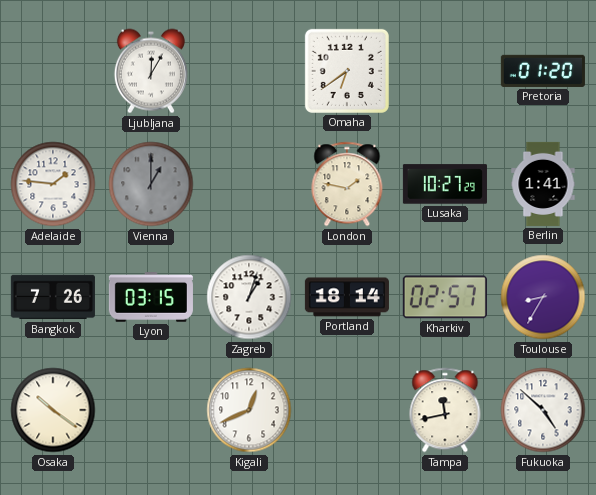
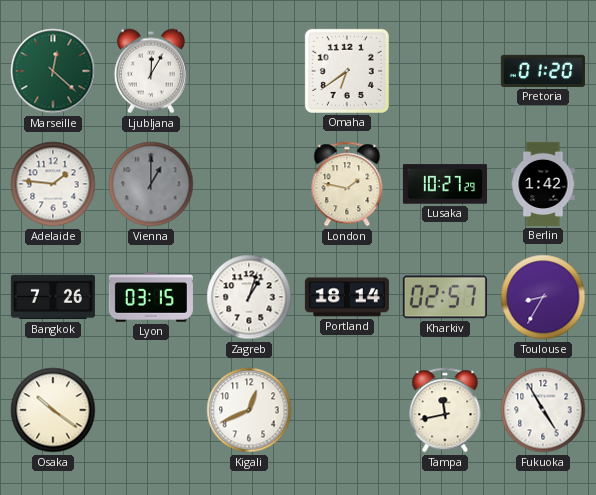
Marseille: none -> 12:22 (53, 71)
Berlin: 1:41 -> 1:42 (543, 184)
Fukuoka: 4:52 -> 4:55 (543, 410)
